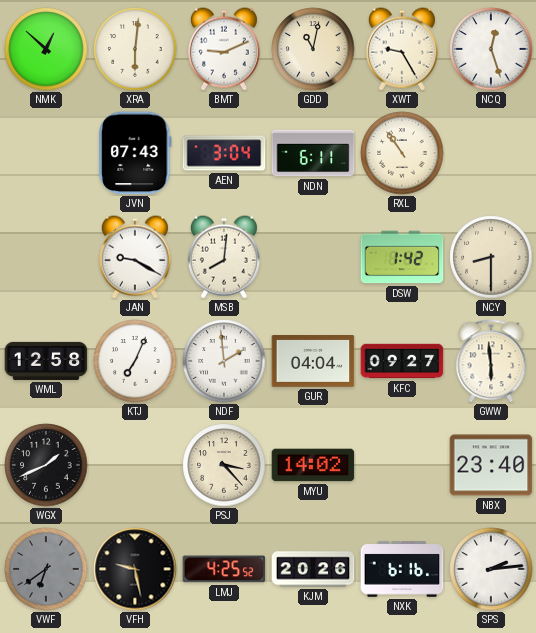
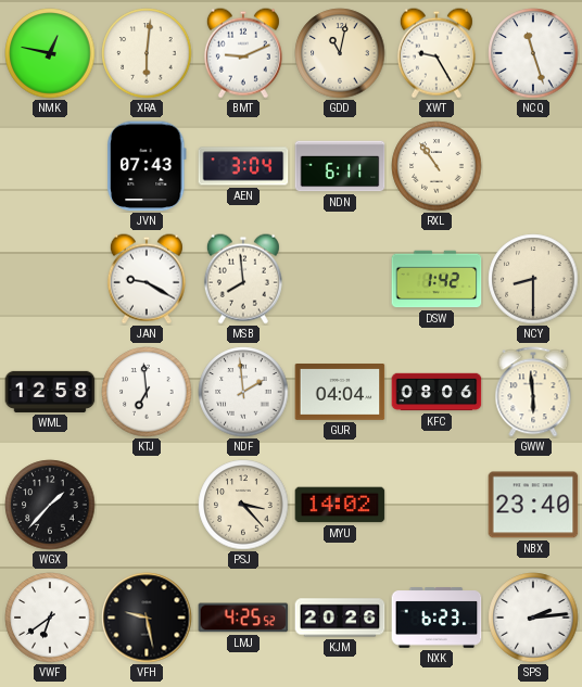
NMK: 12:52 -> 12:47 (50, 53)
NCQ: 12:27 -> 11:27 (533, 53)
MSB: 8:01 -> 7:59 (243, 279)
KTJ: 7:04 -> 6:59 (147, 392)
KFC: 09:27 -> 08:06 (436, 392)
WGX: 1:41 -> 1:37 (50, 505)
VWF dial: grey -> white (50, 618)
NXK: 6:16 -> 6:23 (436, 618)
